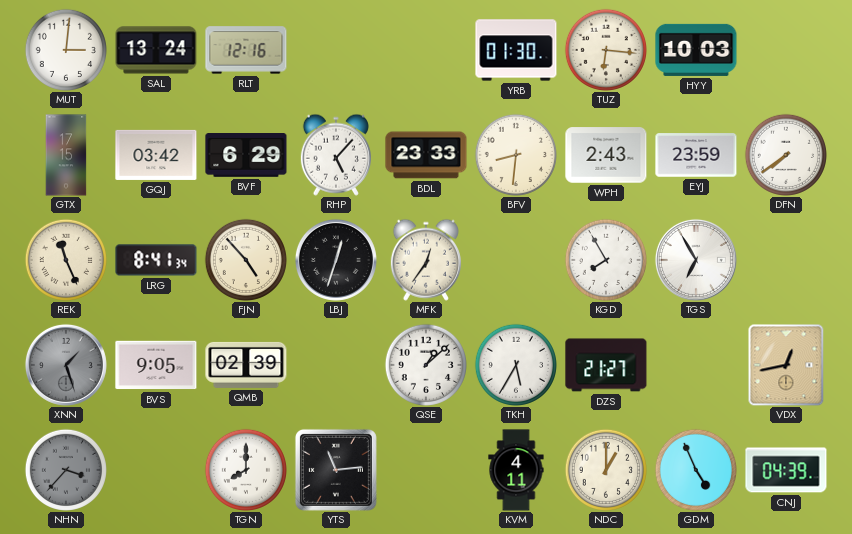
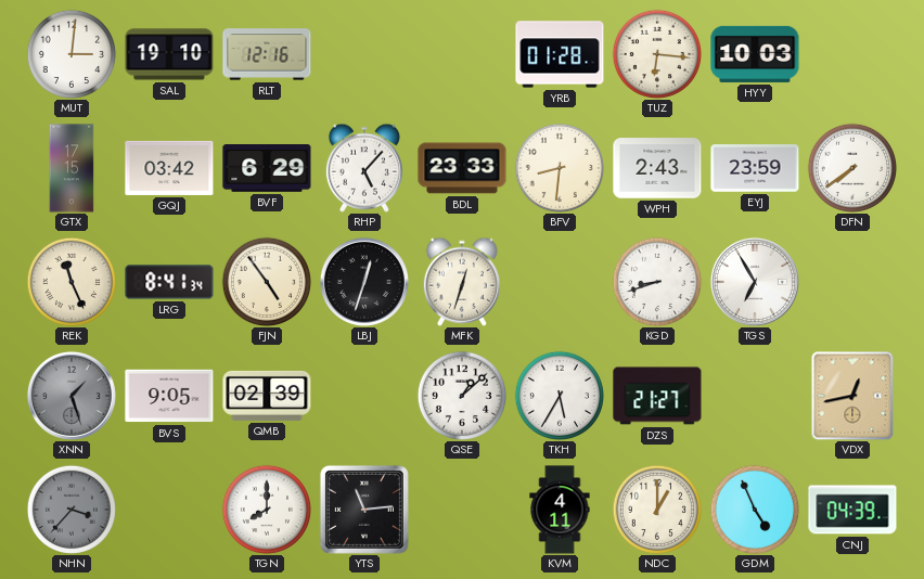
SAL: 13:24 -> 19:10 (169, 54)
YRB: 01:30 -> 01:28 (560, 54)
FJN: 4:53 -> 4:54 (267, 282)
MFK: 12:36 -> 12:33 (462, 282)
KGD: 7:55 -> 8:42 (657, 282)
